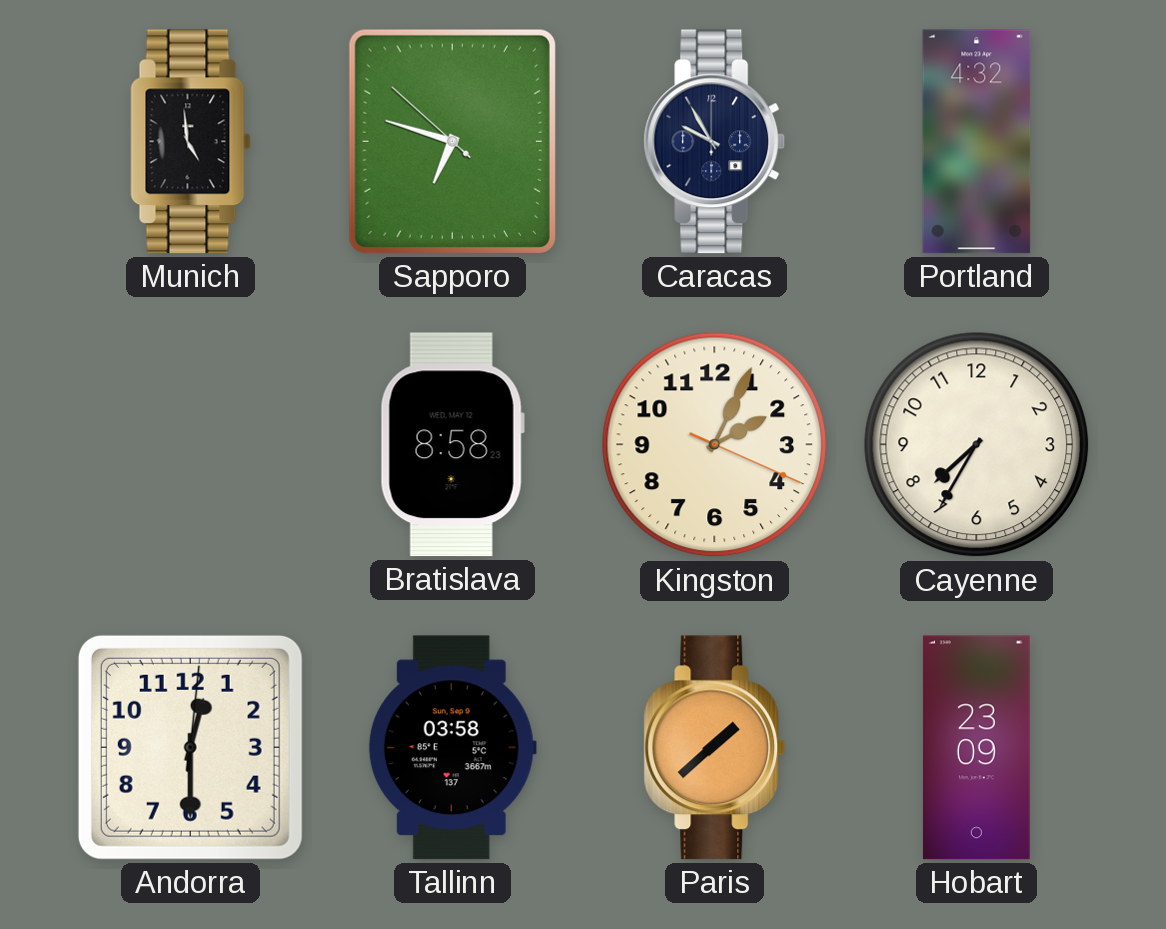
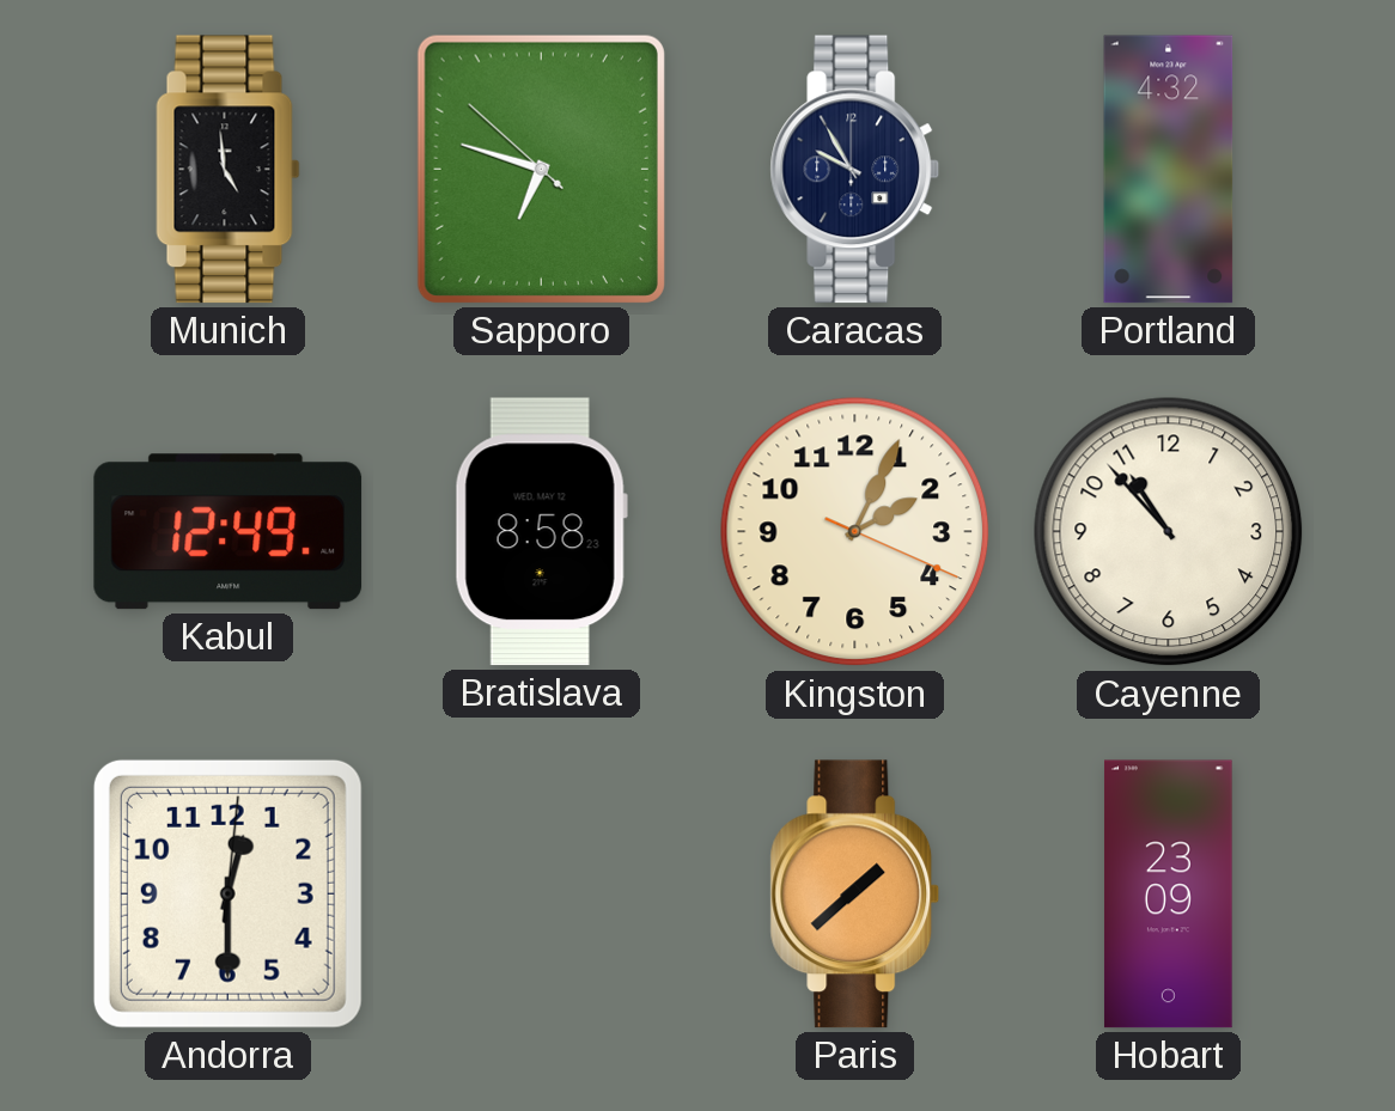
Kabul: none -> 12:49 (229, 532)
Cayenne: 7:35 -> 10:53 (1169, 532)
Tallinn: 03:58 -> none (452, 748)
